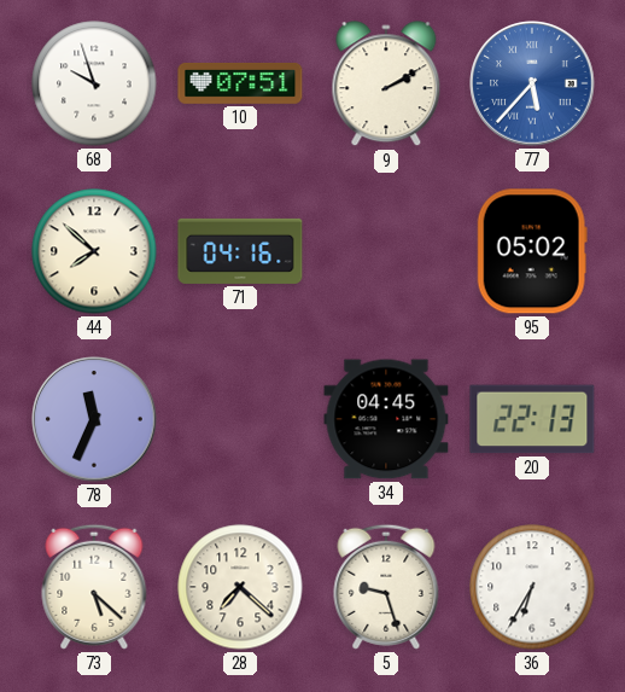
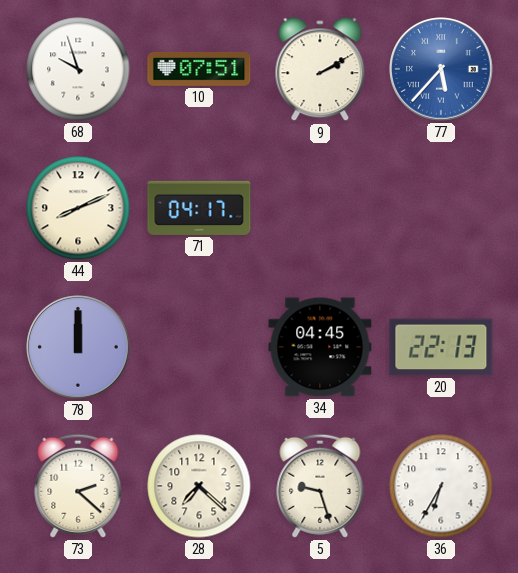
44: 7:52 -> 8:11 (78, 208)
71: 04:16 -> 04:17 (199, 208)
95: 05:02 -> none (532, 251)
78: 11:34 -> 12:00 (78, 347)
73: 5:22 -> 2:22 (78, 486)
